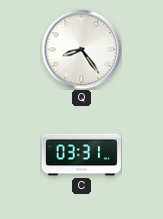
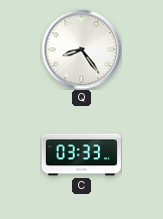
C: 03:31 -> 03:33 (81, 155)
